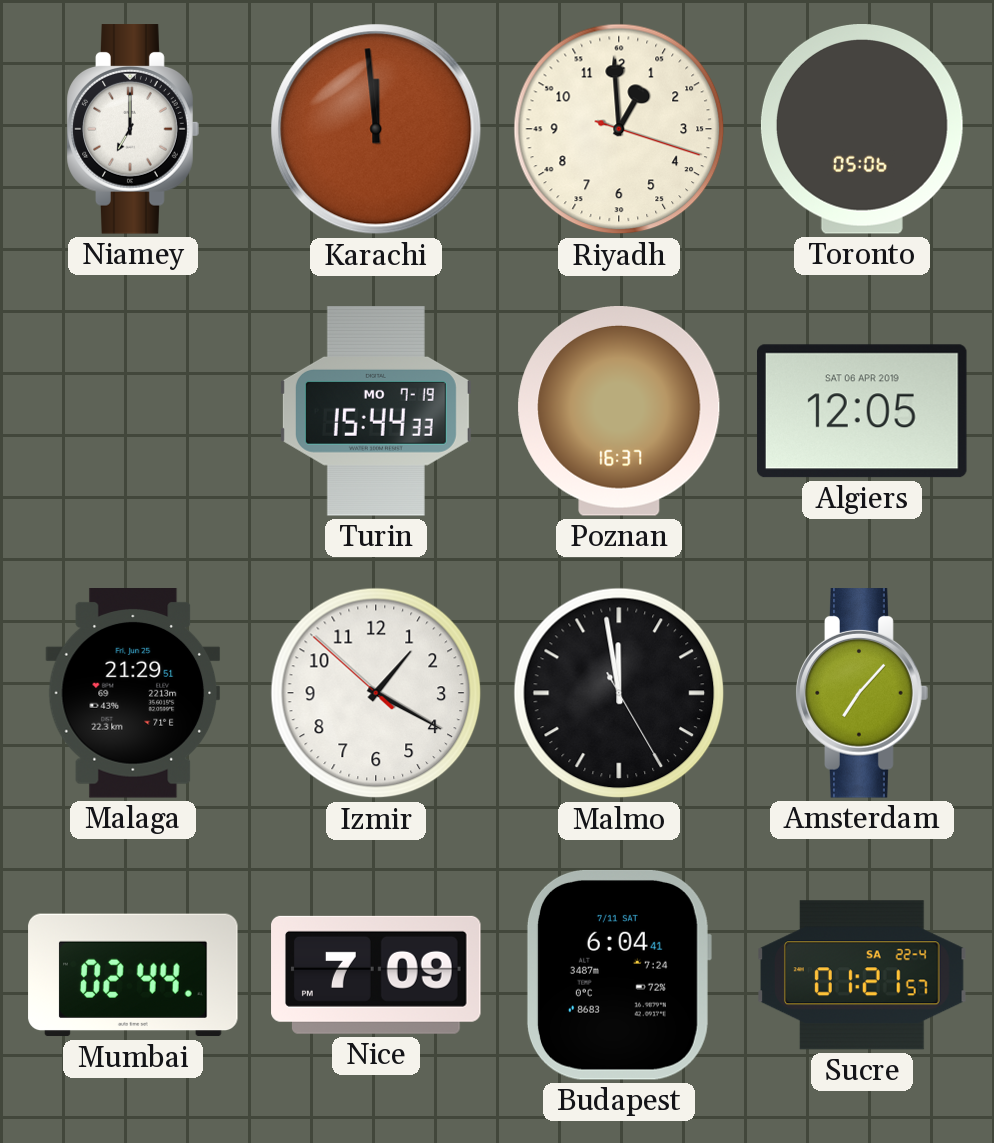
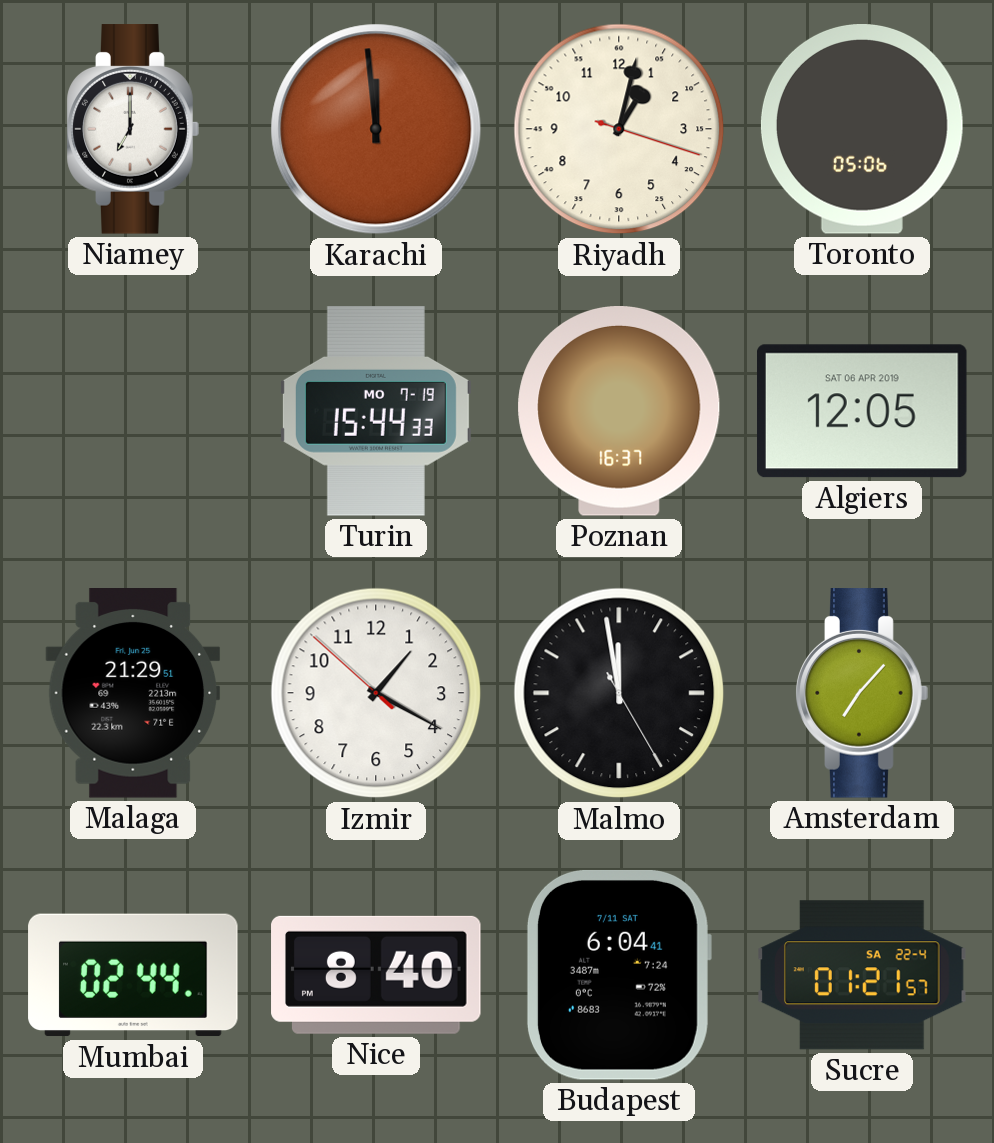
Riyadh: 12:59 -> 1:02 (619, 129)
Nice: 7:09 -> 8:40 (376, 975)
